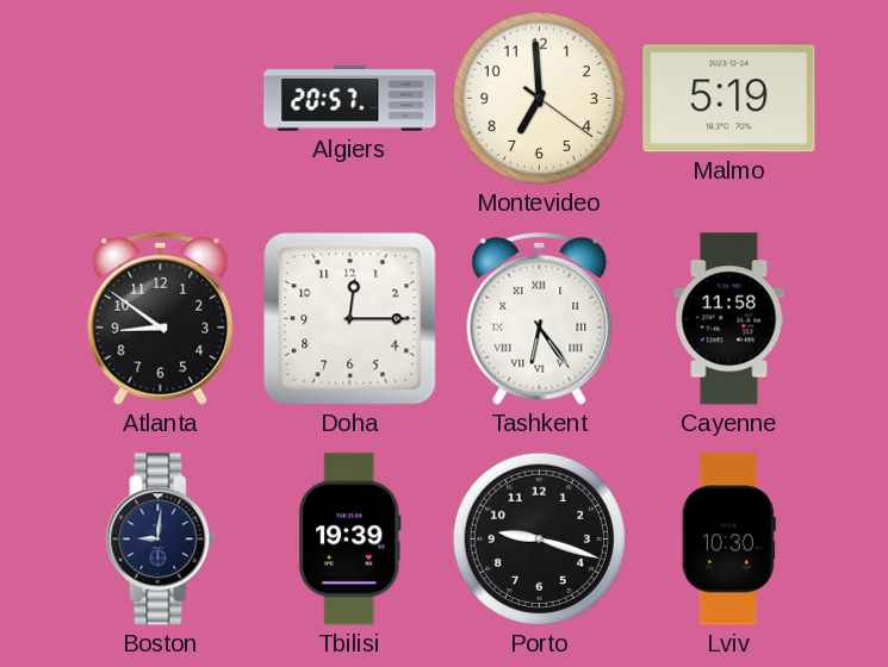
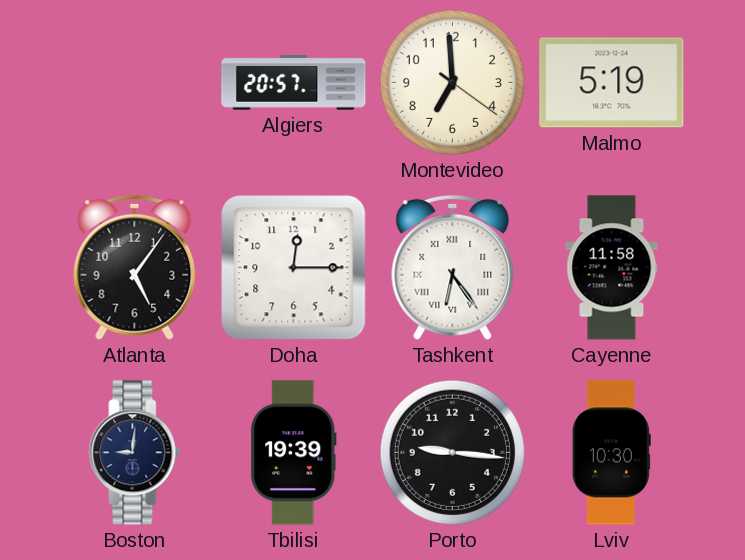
Atlanta: 8:51 -> 5:06 (135, 267)
Porto: 9:18 -> 9:16 (452, 452)
